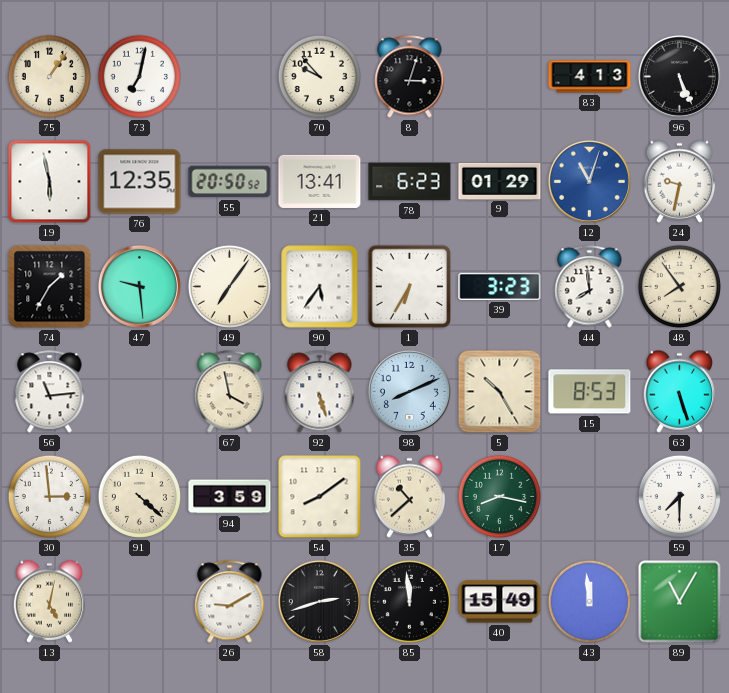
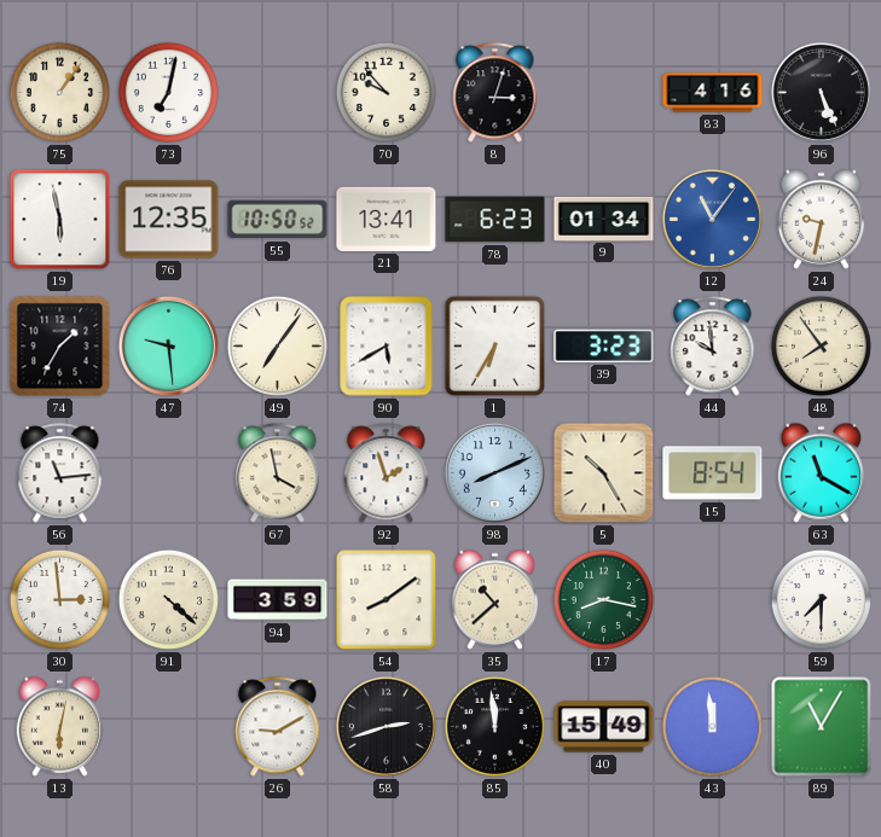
83: 4:13 -> 4:16 (713, 93)
55: 20:50 -> 10:50 (278, 220)
9: 01:29 -> 01:34 (604, 219)
12: 11:03 -> 11:06 (712, 219)
90: 5:36 -> 5:40 (387, 347)
44: 7:59 -> 9:59 (713, 347)
92: 5:27 -> 1:57 (387, 473)
15: 8:53 -> 8:54 (713, 473)
63: 5:27 -> 11:20 (822, 472)
13: 5:02 -> 6:02 (60, 726)
